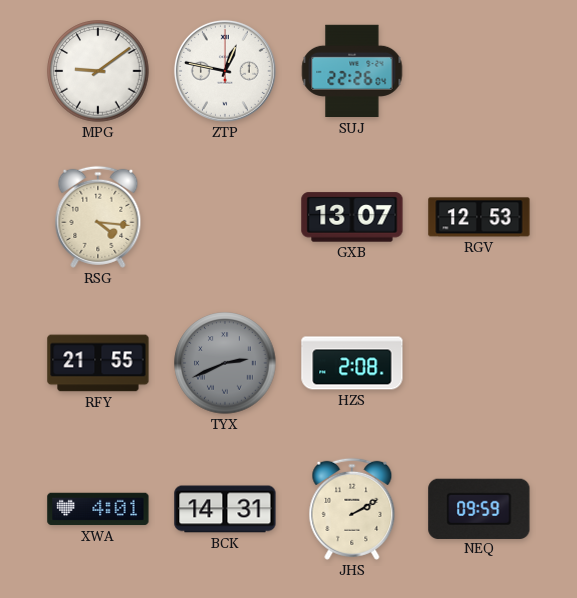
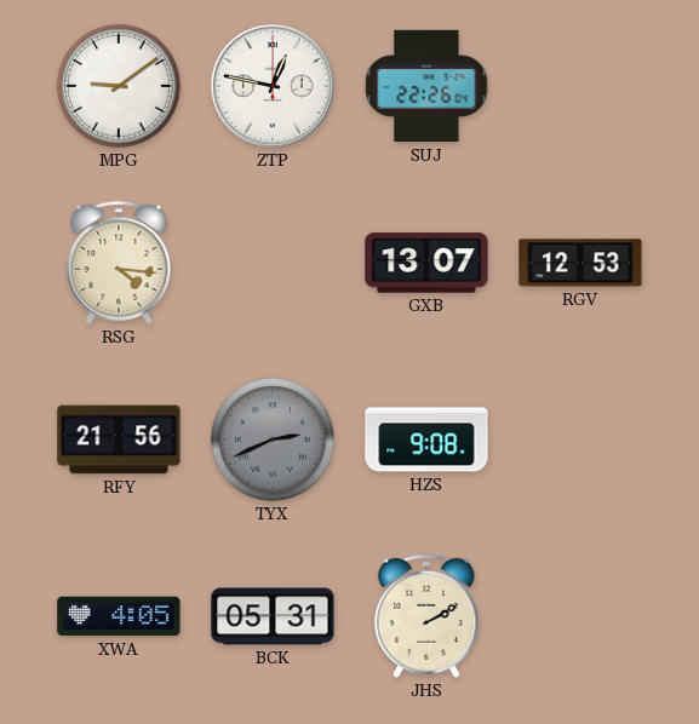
RFY: 21:55 -> 21:56 (119, 439)
HZS: 2:08 -> 9:08 (426, 439)
XWA: 4:01 -> 4:05 (119, 616)
BCK: 14:31 -> 05:31 (273, 616)
NEQ: 09:59 -> none (479, 508)
